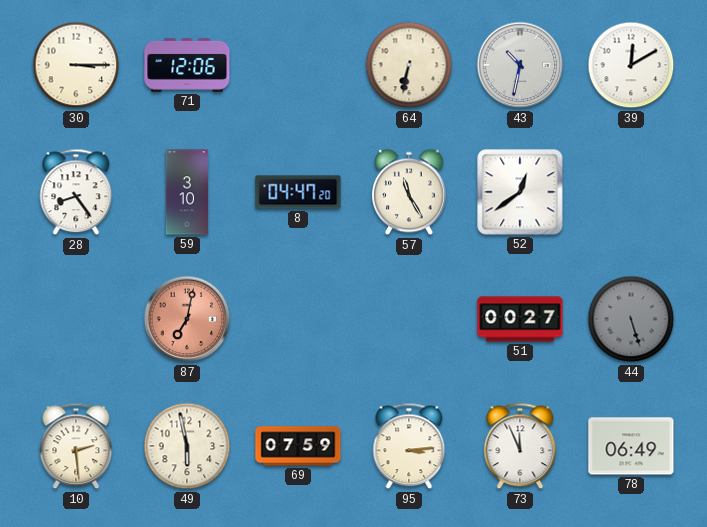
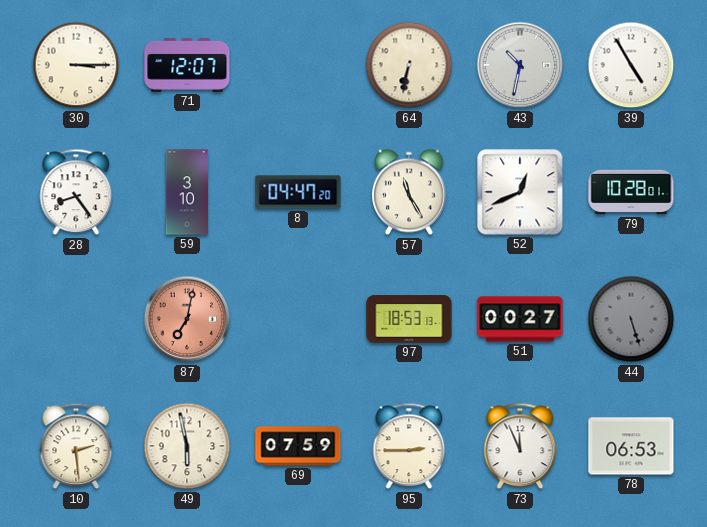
71: 12:06 -> 12:07 (187, 65)
39: 12:10 -> 4:55 (631, 65)
52: 12:39 -> 12:41 (520, 192)
79: none -> 10:28 (631, 192)
97: none -> 18:53 (409, 319)
95: 3:14 -> 2:45 (409, 446)
78: 06:49 -> 06:53 (631, 446)
